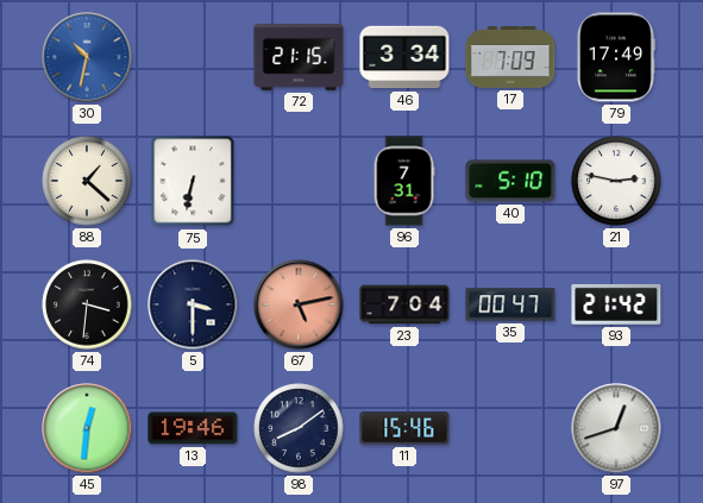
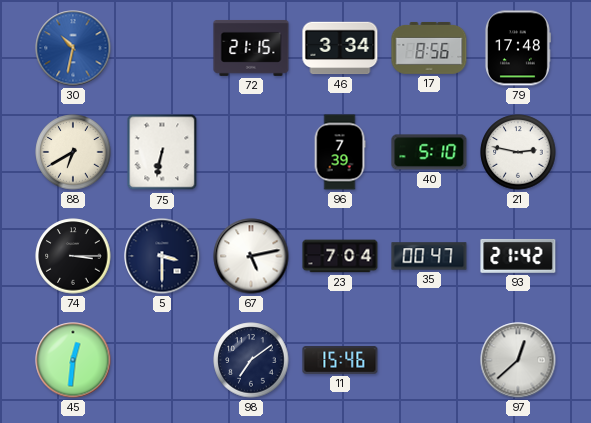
17: 7:09 -> 8:56 (429, 48)
79: 17:49 -> 17:48 (517, 48)
88: 1:22 -> 6:40 (73, 152)
96: 7:31 -> 7:39 (340, 152)
74: 3:31 -> 3:15 (73, 256)
67 dial: salmon -> white (251, 256)
13: 19:46 -> none (193, 428)
98: 8:09 -> 7:09 (251, 360)
97: 12:42 -> 12:38 (518, 360)
